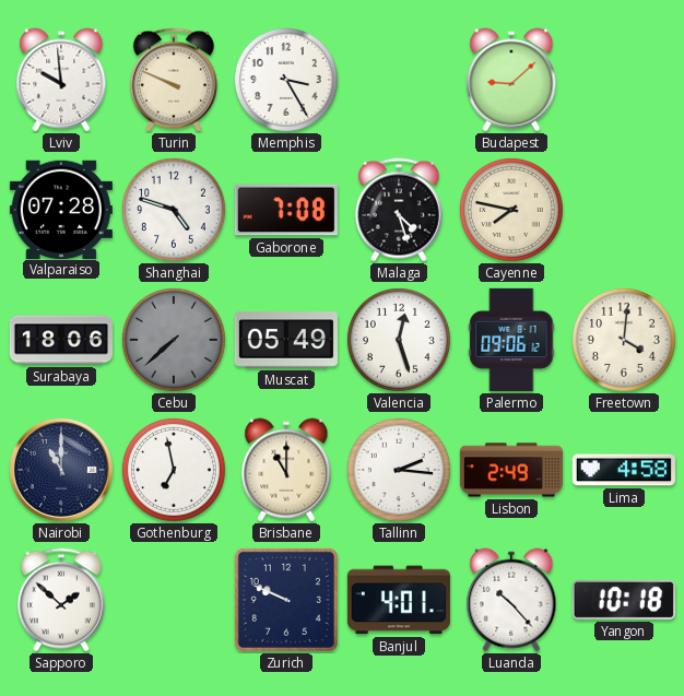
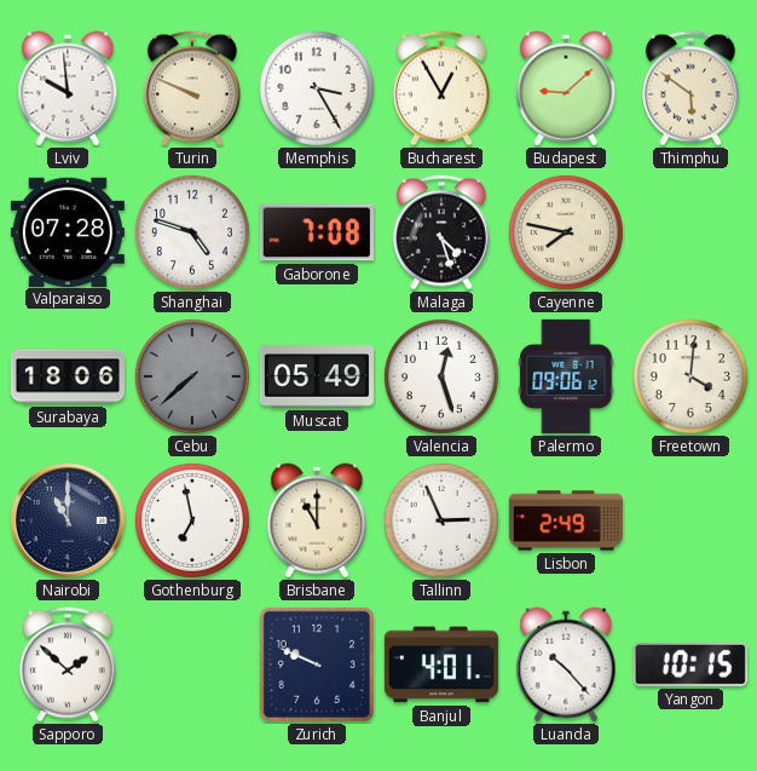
Bucharest: none -> 12:55 (441, 88)
Thimphu: none -> 5:51 (690, 88)
Tallinn: 2:16 -> 2:56 (441, 520)
Lima: 4:58 -> none (624, 470)
Yangon: 10:18 -> 10:15 (690, 664)
